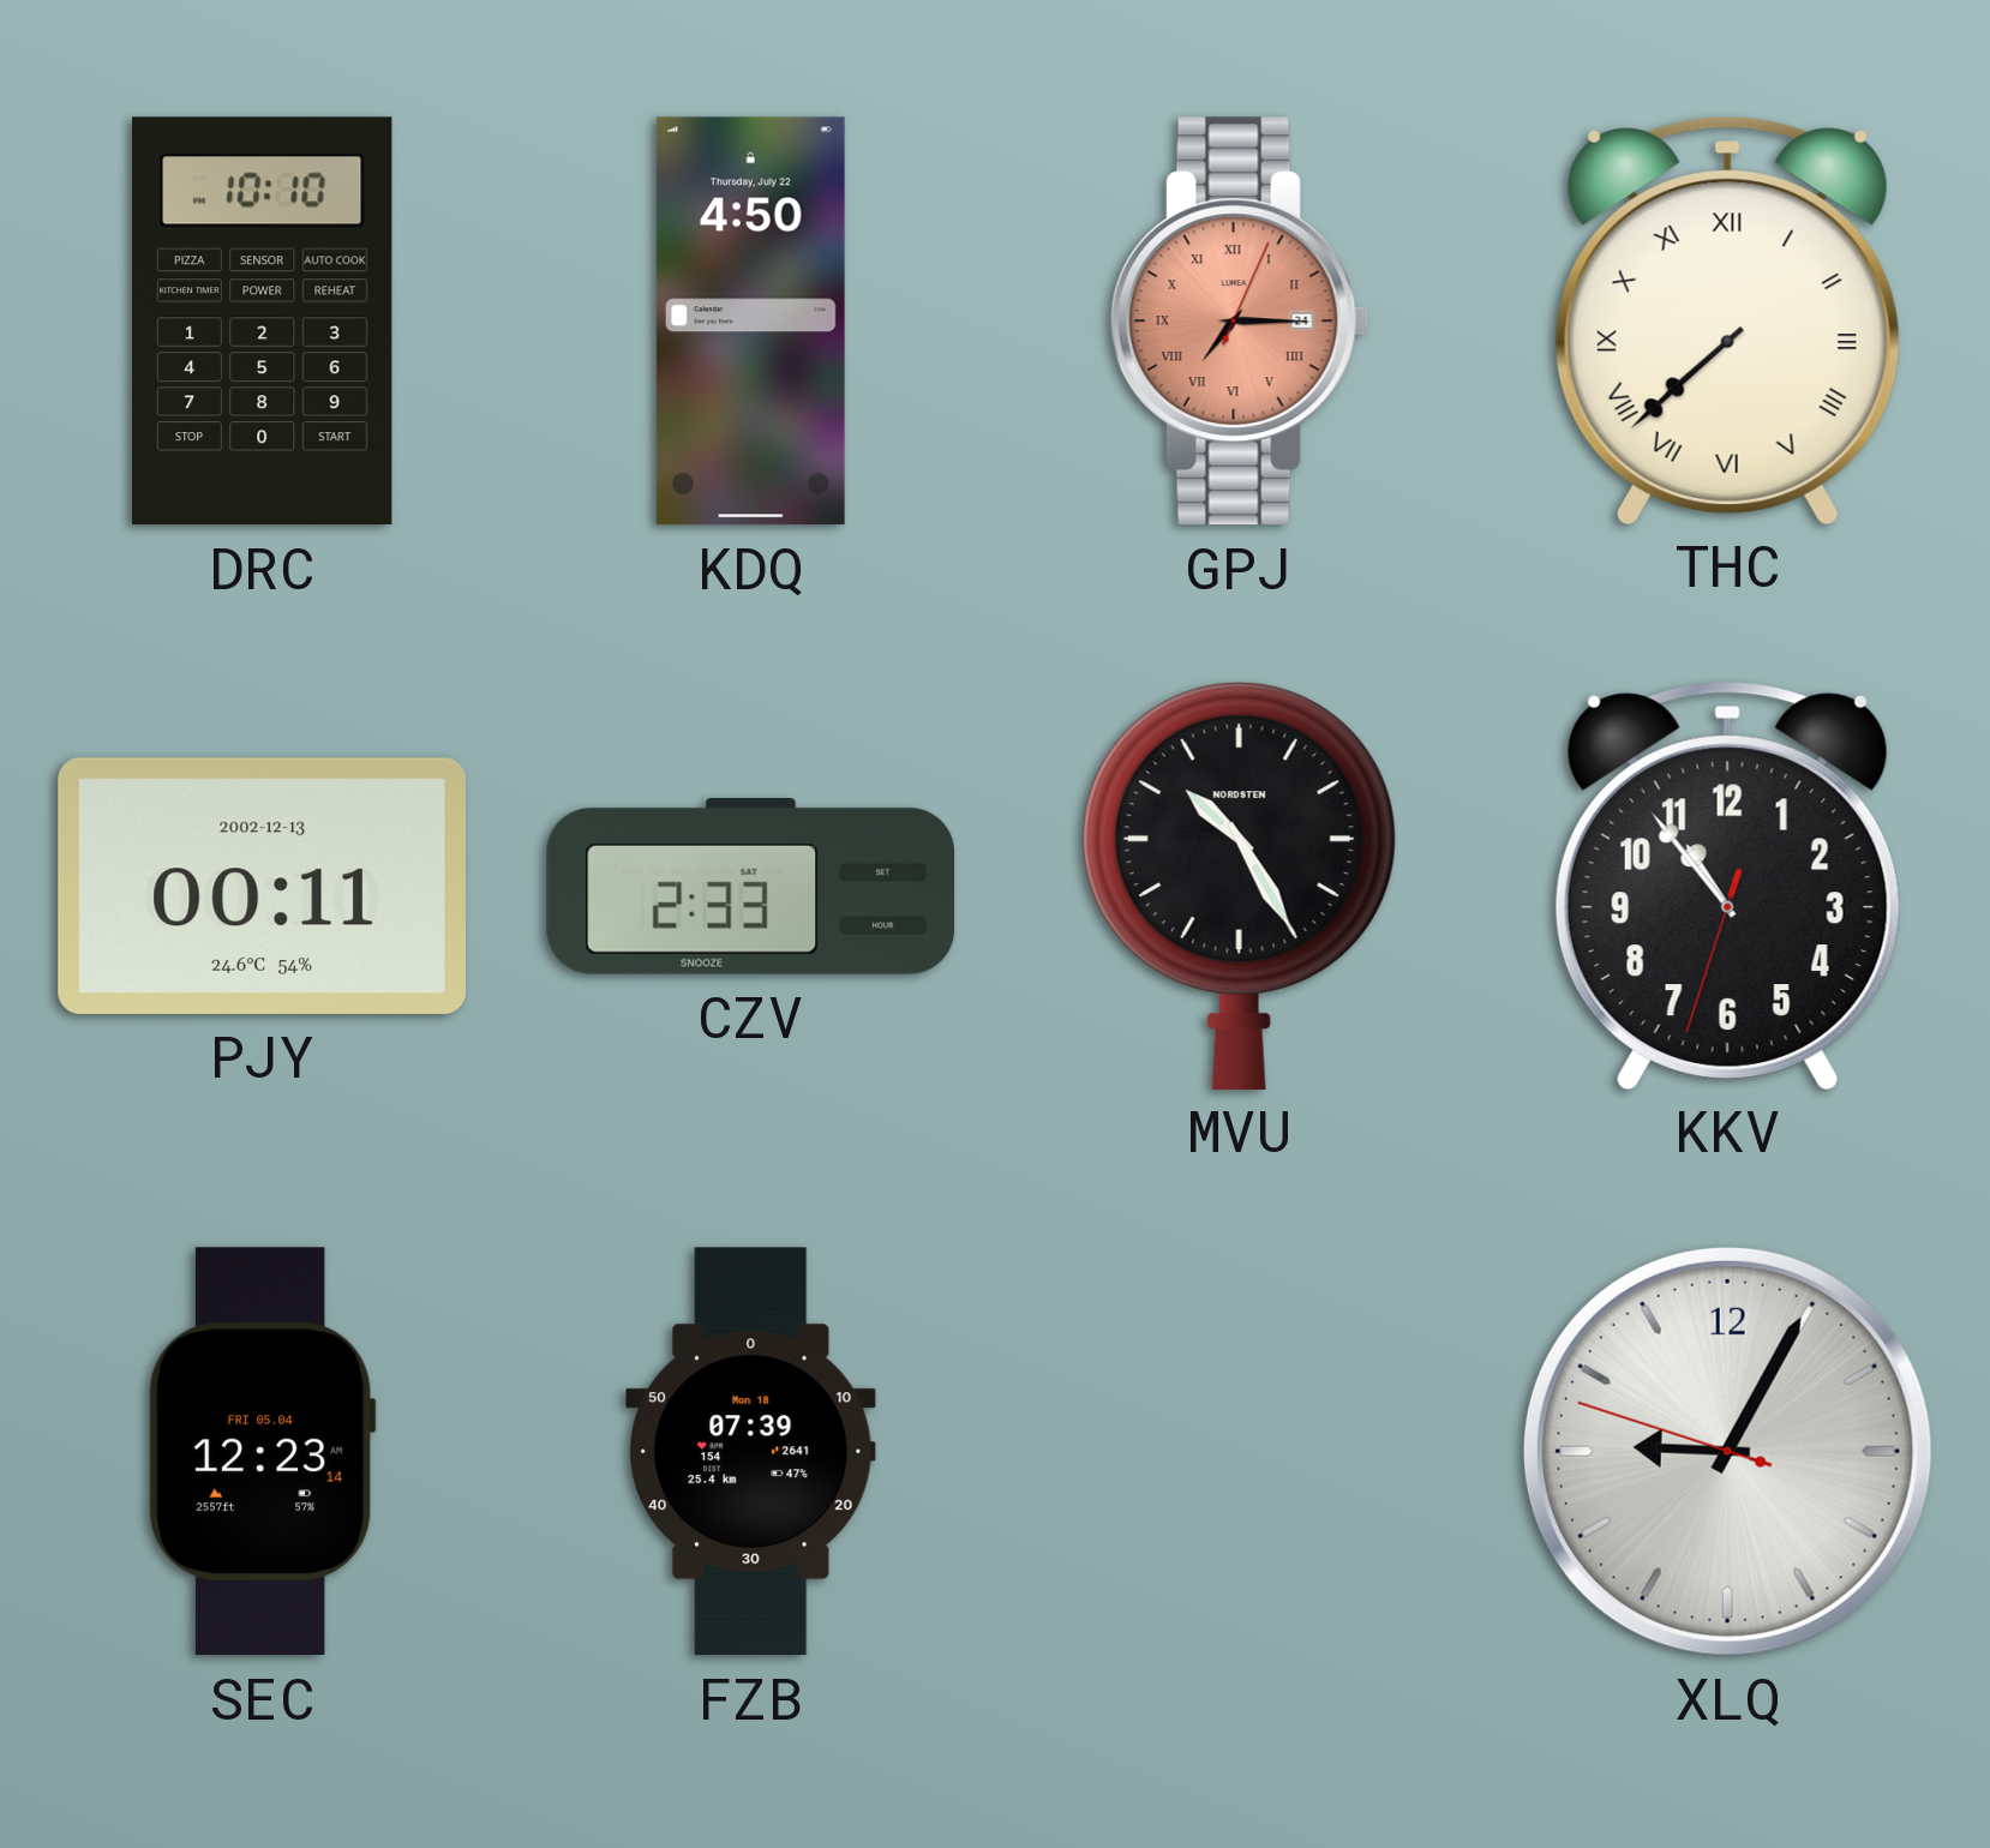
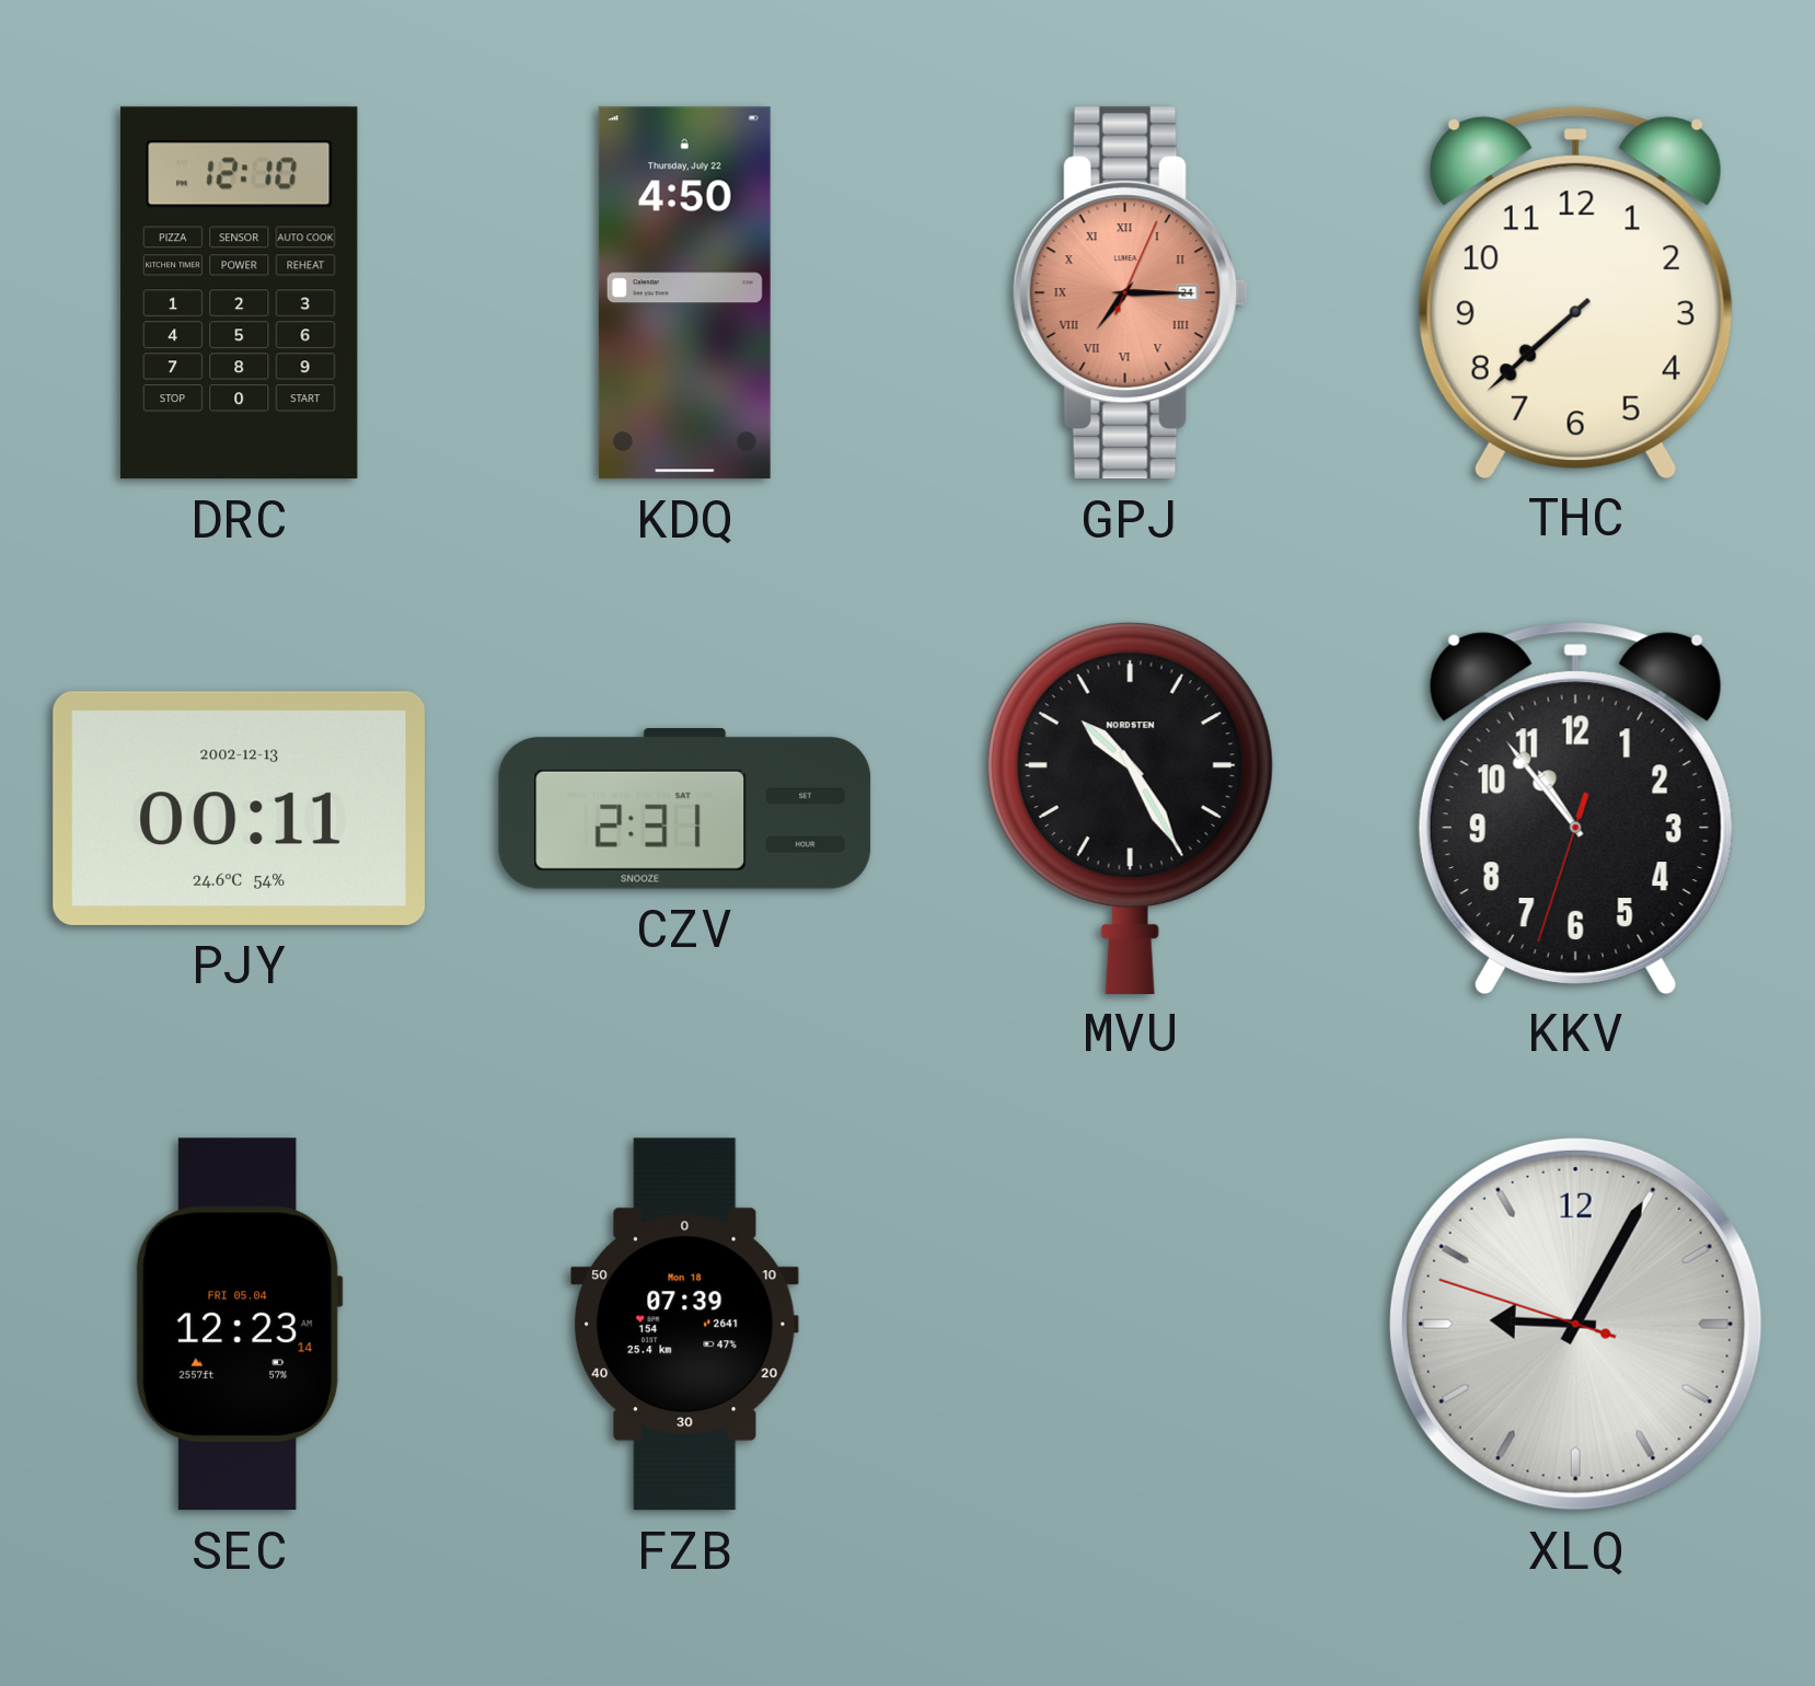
DRC: 10:10 -> 12:10 (240, 293)
THC numerals: Roman -> Arabic (1575, 291)
CZV: 2:33 -> 2:31 (685, 809)
